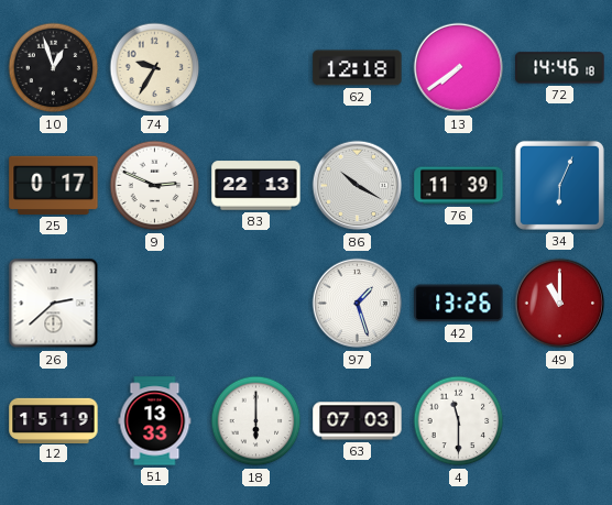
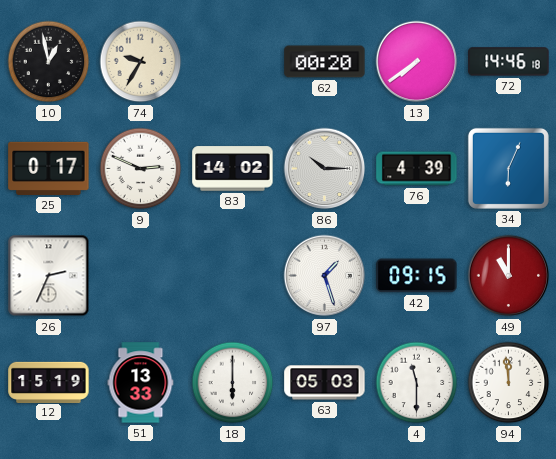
10: 12:57 -> 12:58 (49, 62)
62: 12:18 -> 00:20 (325, 62)
83: 22:13 -> 14:02 (233, 169)
86: 10:20 -> 10:15 (325, 169)
76: 11:39 -> 4:39 (417, 169)
26: 2:38 -> 2:34 (49, 276)
42: 13:26 -> 09:15 (417, 276)
63: 07:03 -> 05:03 (325, 383)
94: none -> 11:59 (509, 383)
